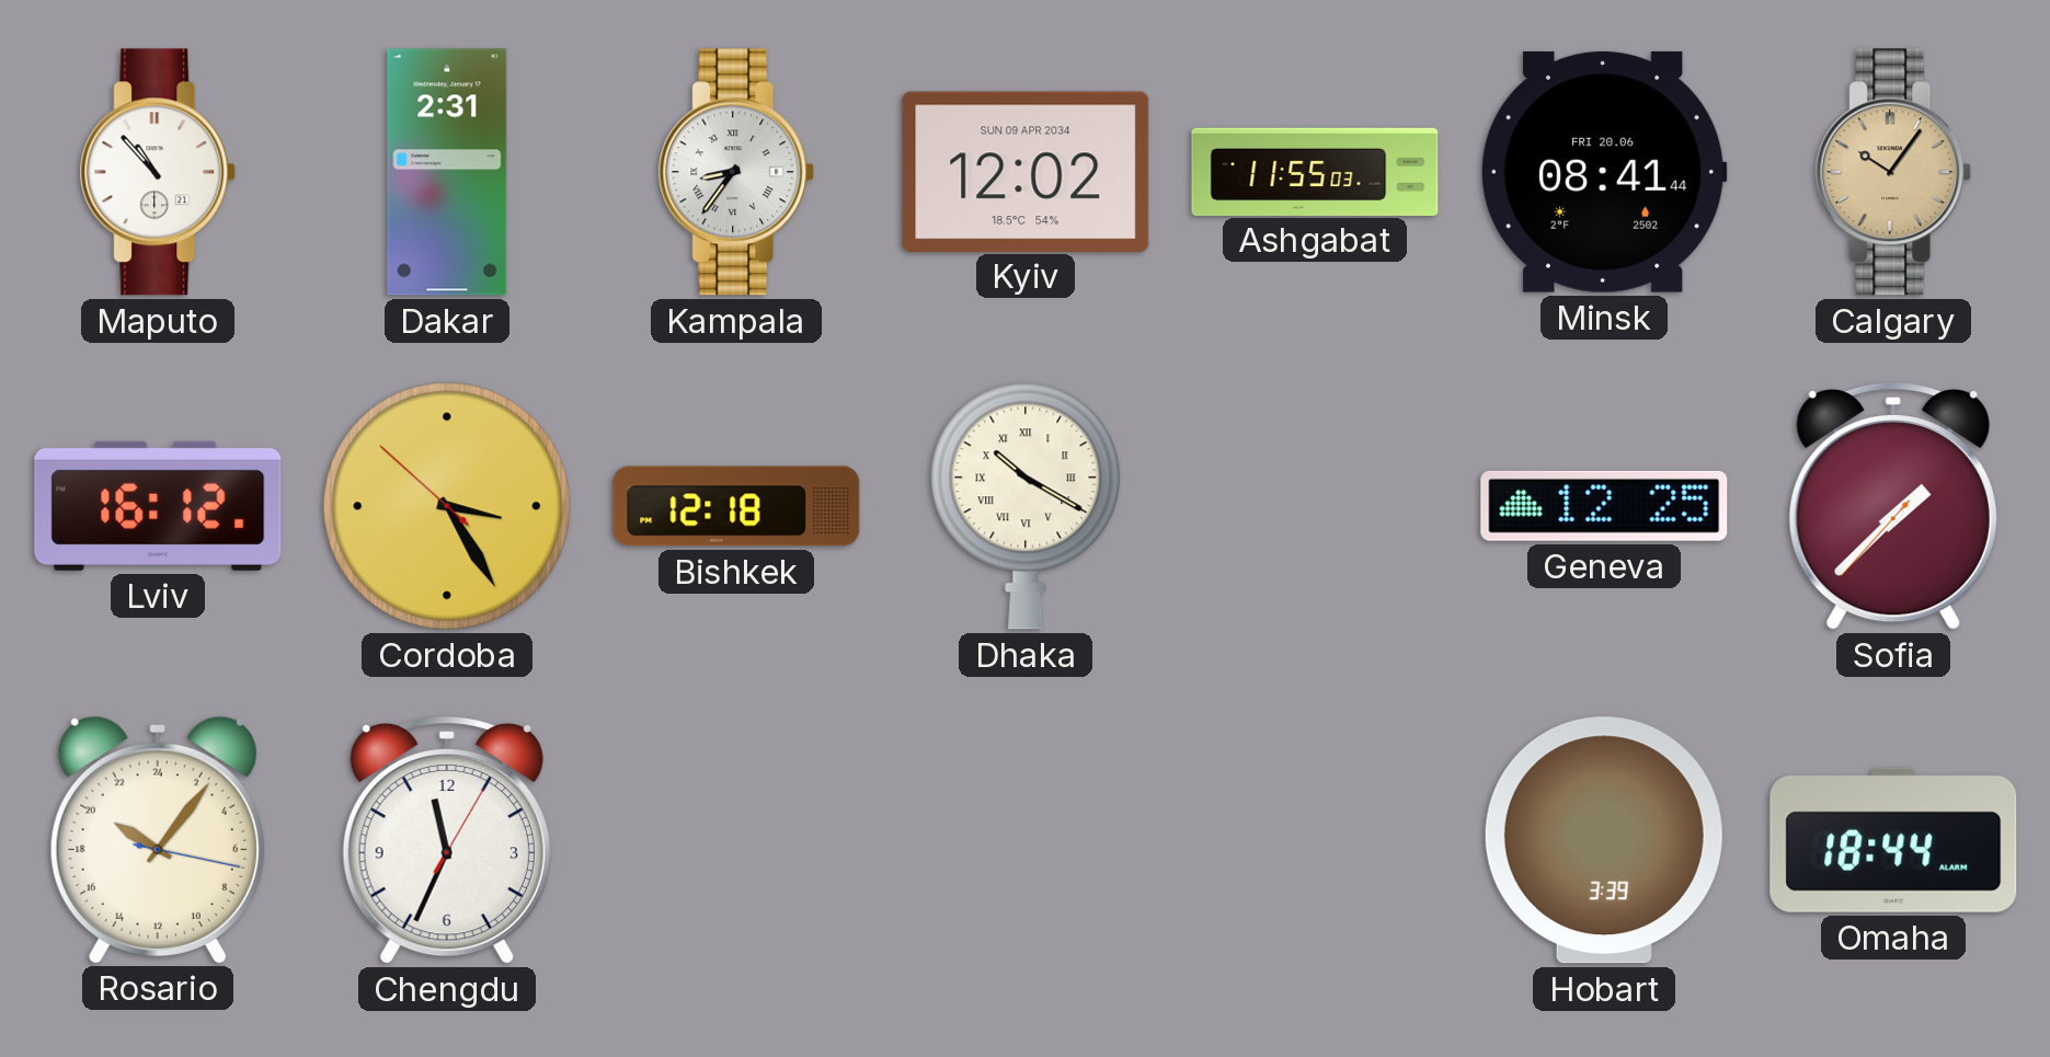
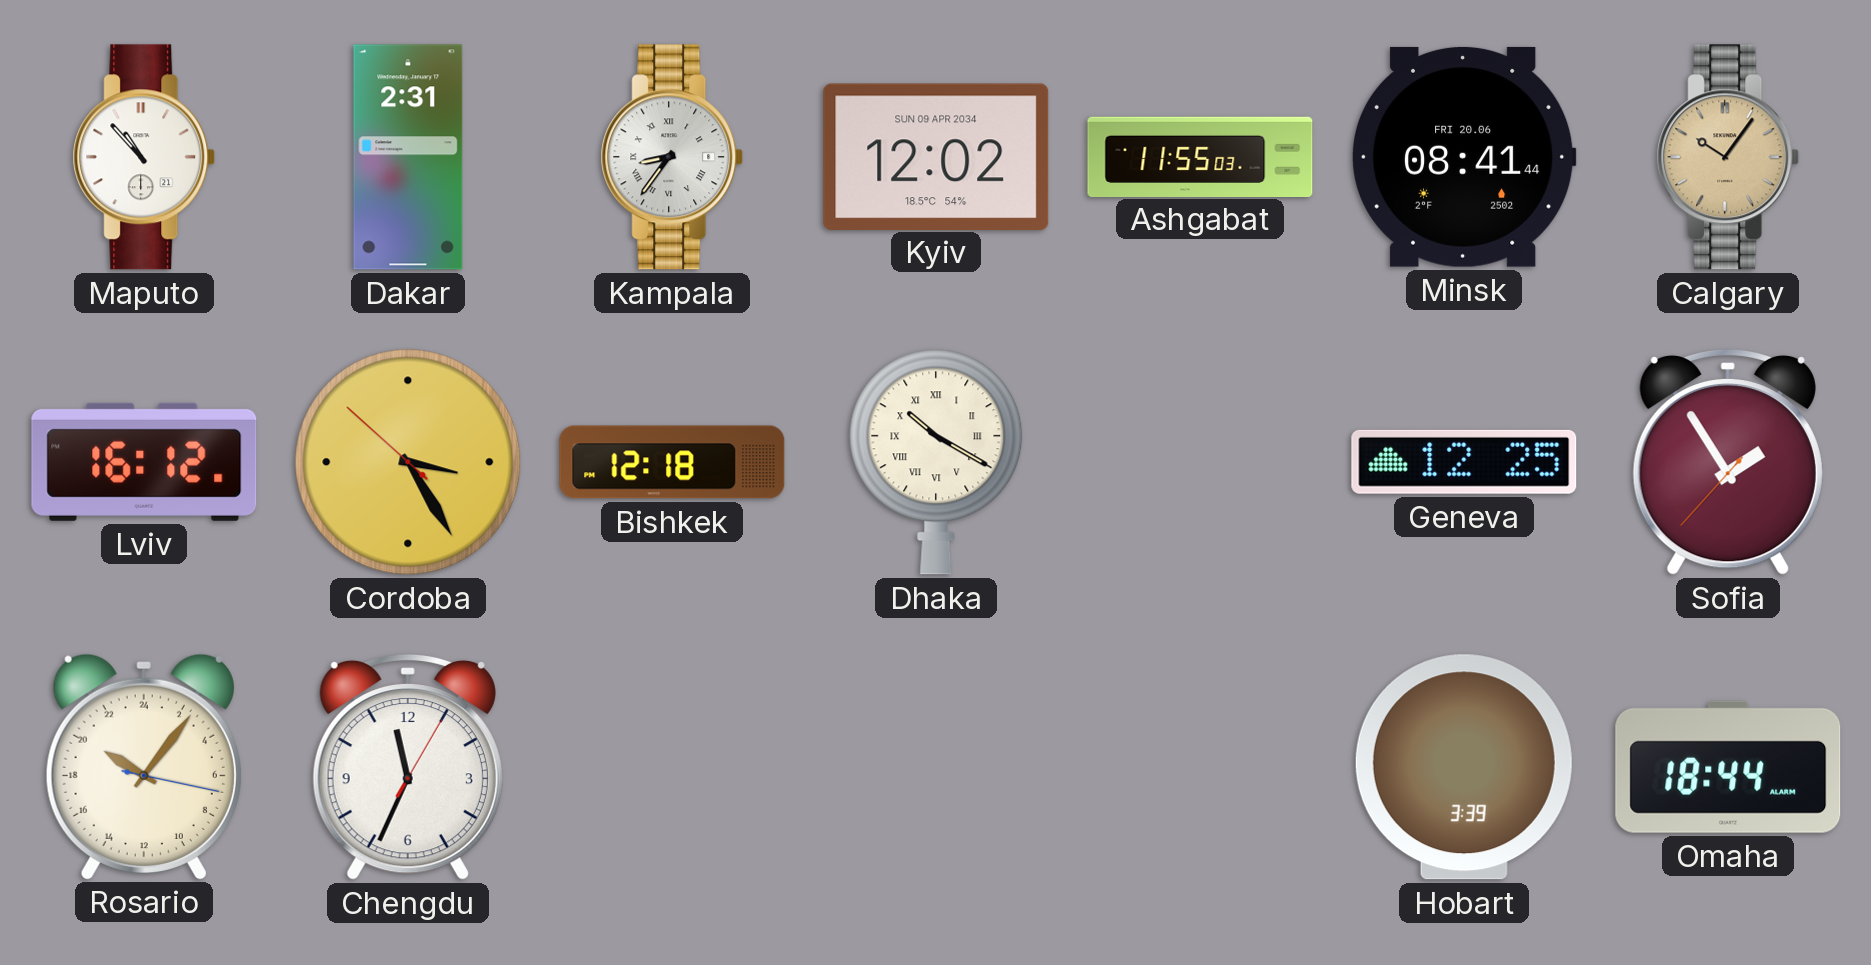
Sofia: 1:37 -> 1:54 (1728, 462)
